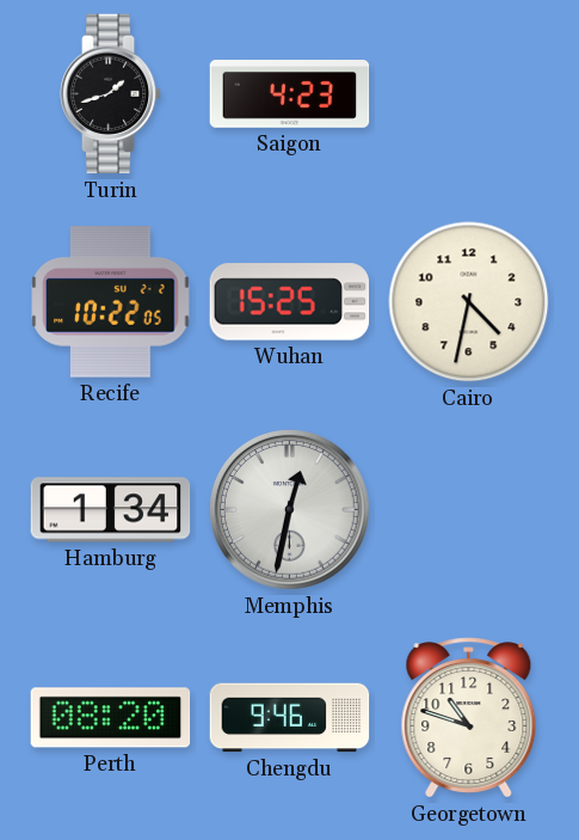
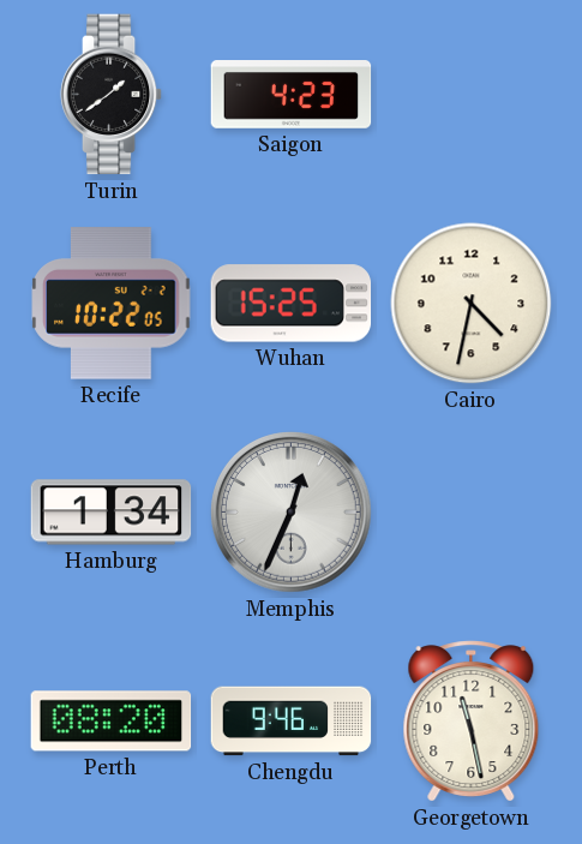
Turin: 1:42 -> 1:39 (112, 95)
Memphis: 12:32 -> 12:34 (292, 513)
Georgetown: 10:48 -> 11:28 (472, 722)
